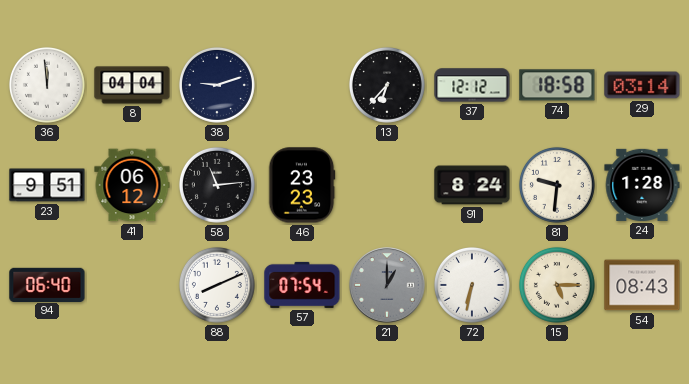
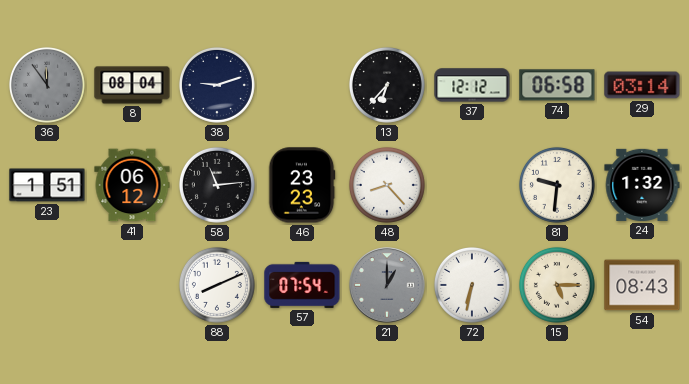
36: 11:59 -> 11:54 (47, 85)
36 dial: white -> grey (47, 85)
8: 04:04 -> 08:04 (132, 85)
74: 18:58 -> 06:58 (557, 85)
23: 9:51 -> 1:51 (47, 185)
48: none -> 8:23 (387, 185)
91: 8:24 -> none (472, 185)
24: 1:28 -> 1:32 (642, 185)
94: 06:40 -> none (47, 284)
